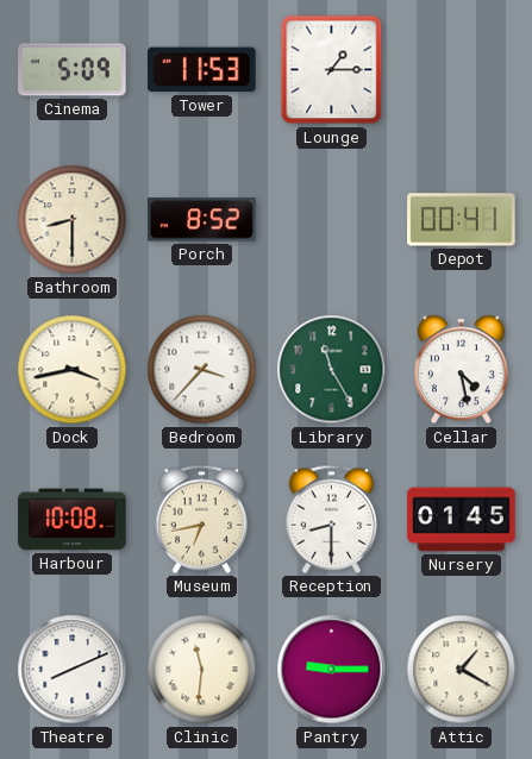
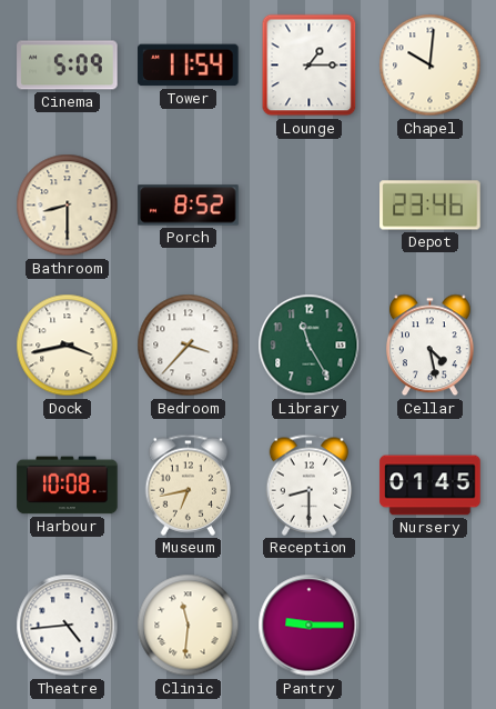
Tower: 11:53 -> 11:54 (189, 66)
Chapel: none -> 10:01 (431, 66)
Depot: 00:41 -> 23:46 (431, 206)
Theatre: 8:11 -> 4:44 (68, 626)
Attic: 1:20 -> none (462, 670)
